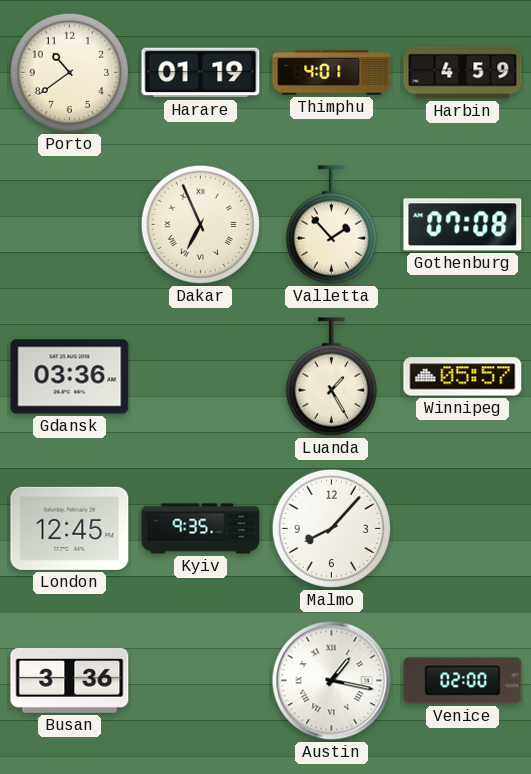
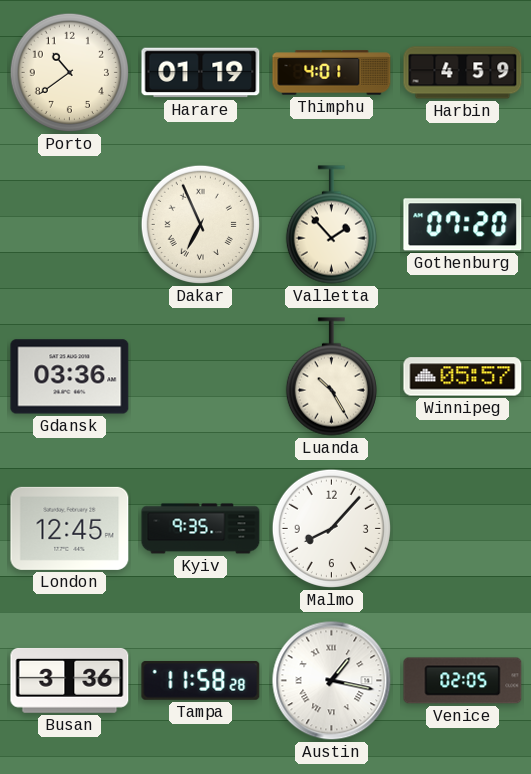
Gothenburg: 07:08 -> 07:20 (463, 225)
Luanda: 1:25 -> 10:25 (331, 377)
Tampa: none -> 11:58 (201, 680)
Venice: 02:00 -> 02:05 (463, 681)
